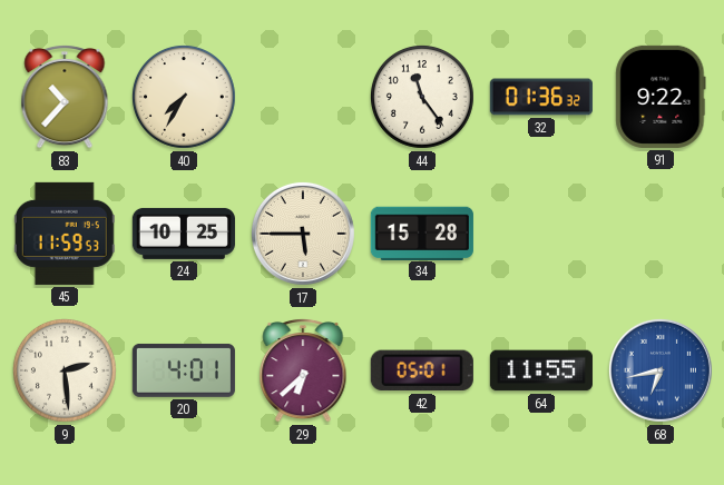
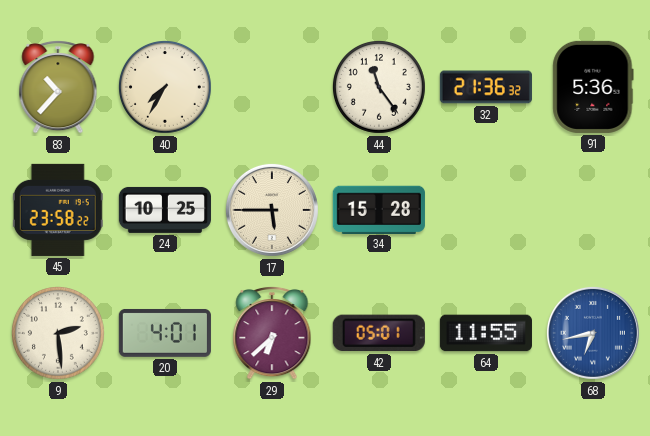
32: 01:36 -> 21:36 (486, 87)
91: 9:22 -> 5:36 (593, 87)
45: 11:59 -> 23:58 (58, 210)
